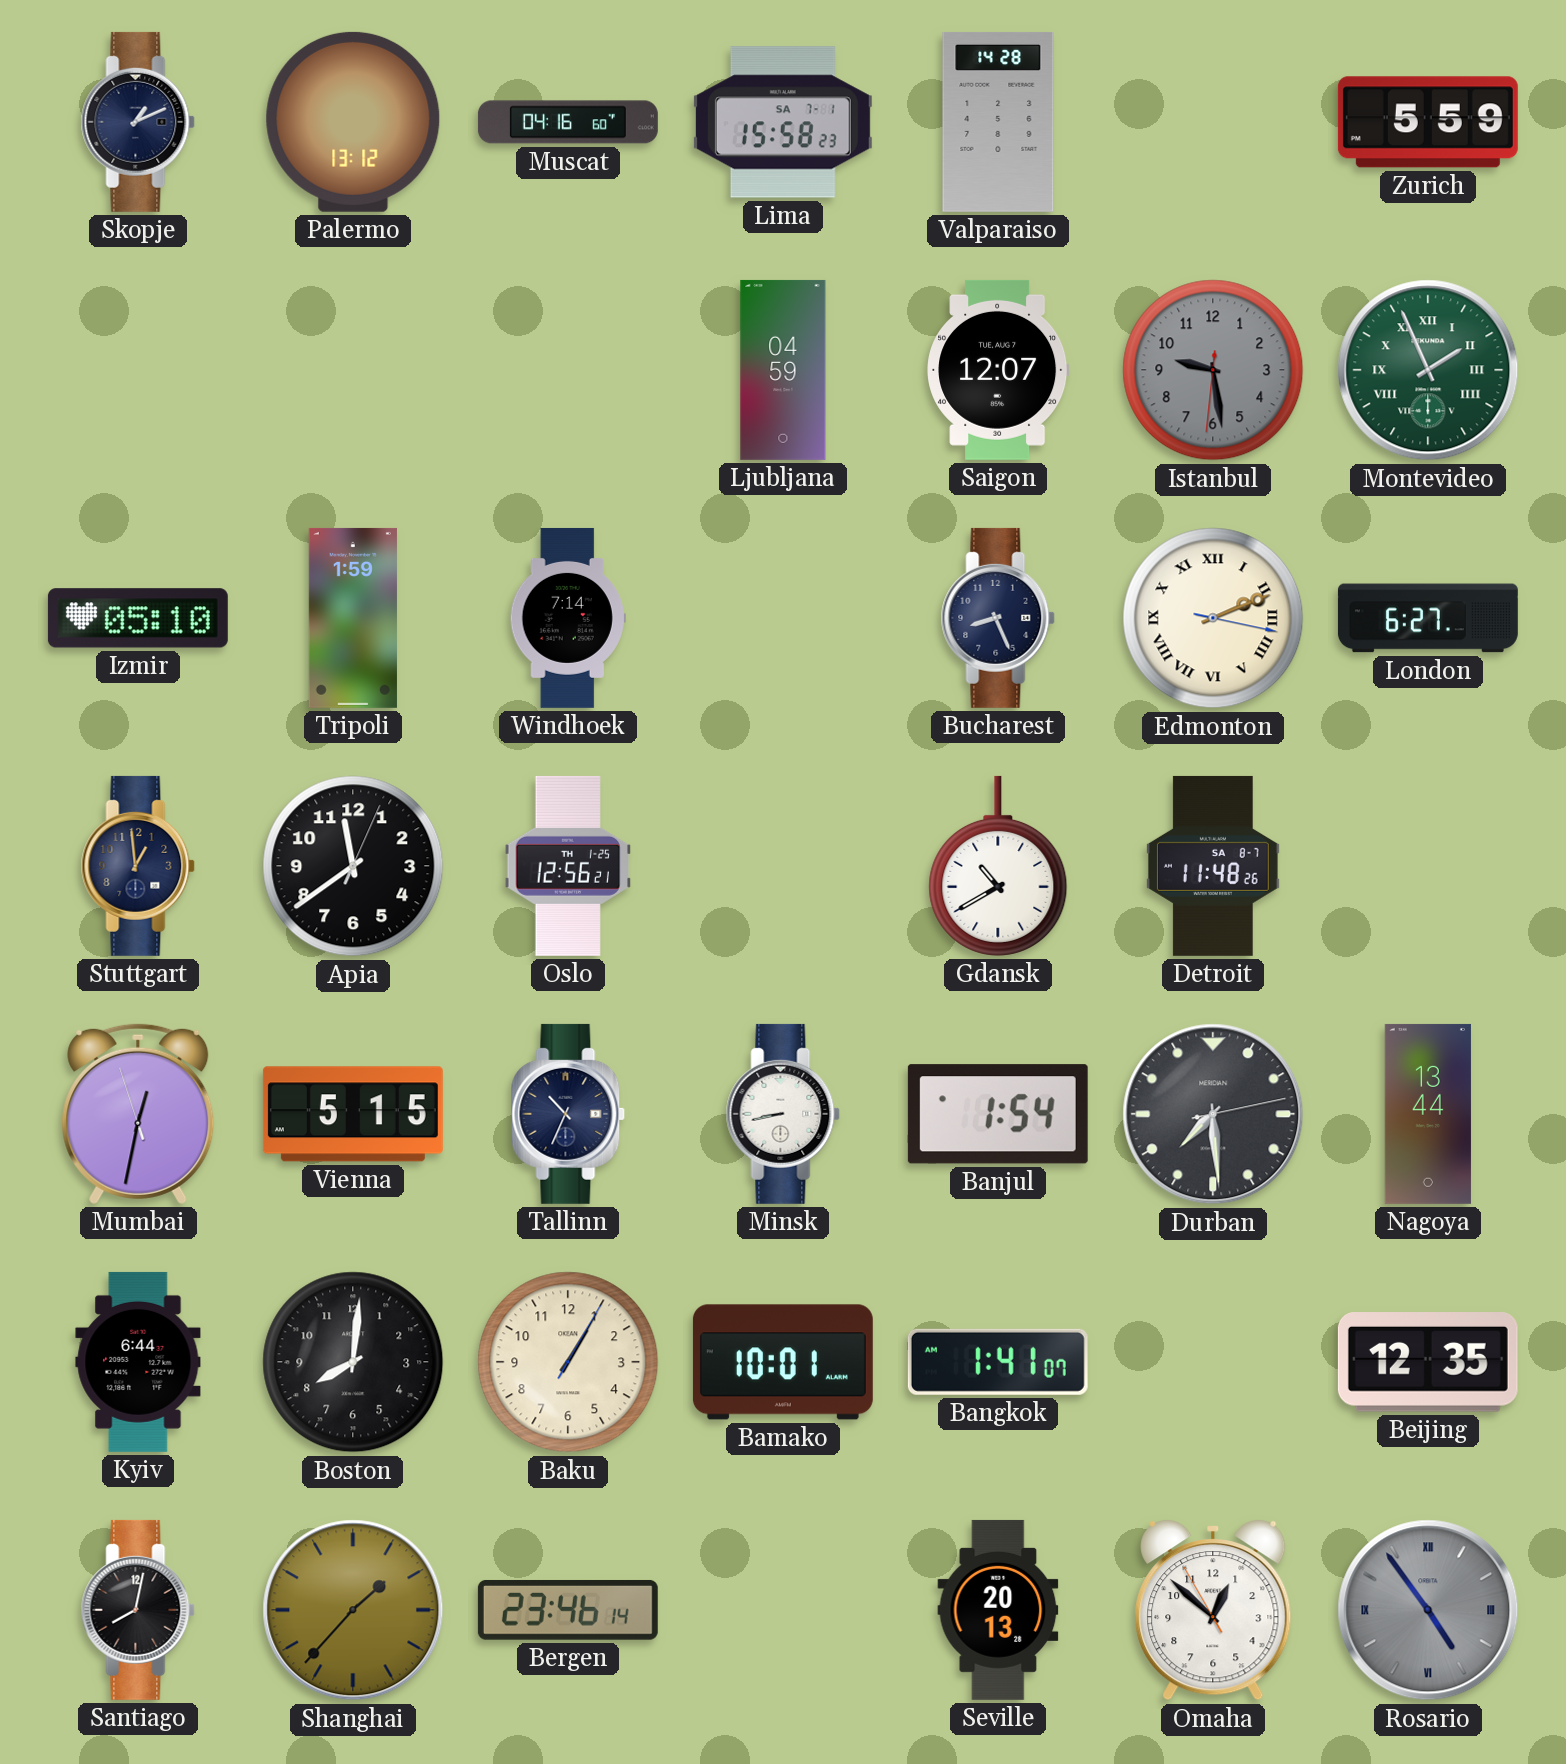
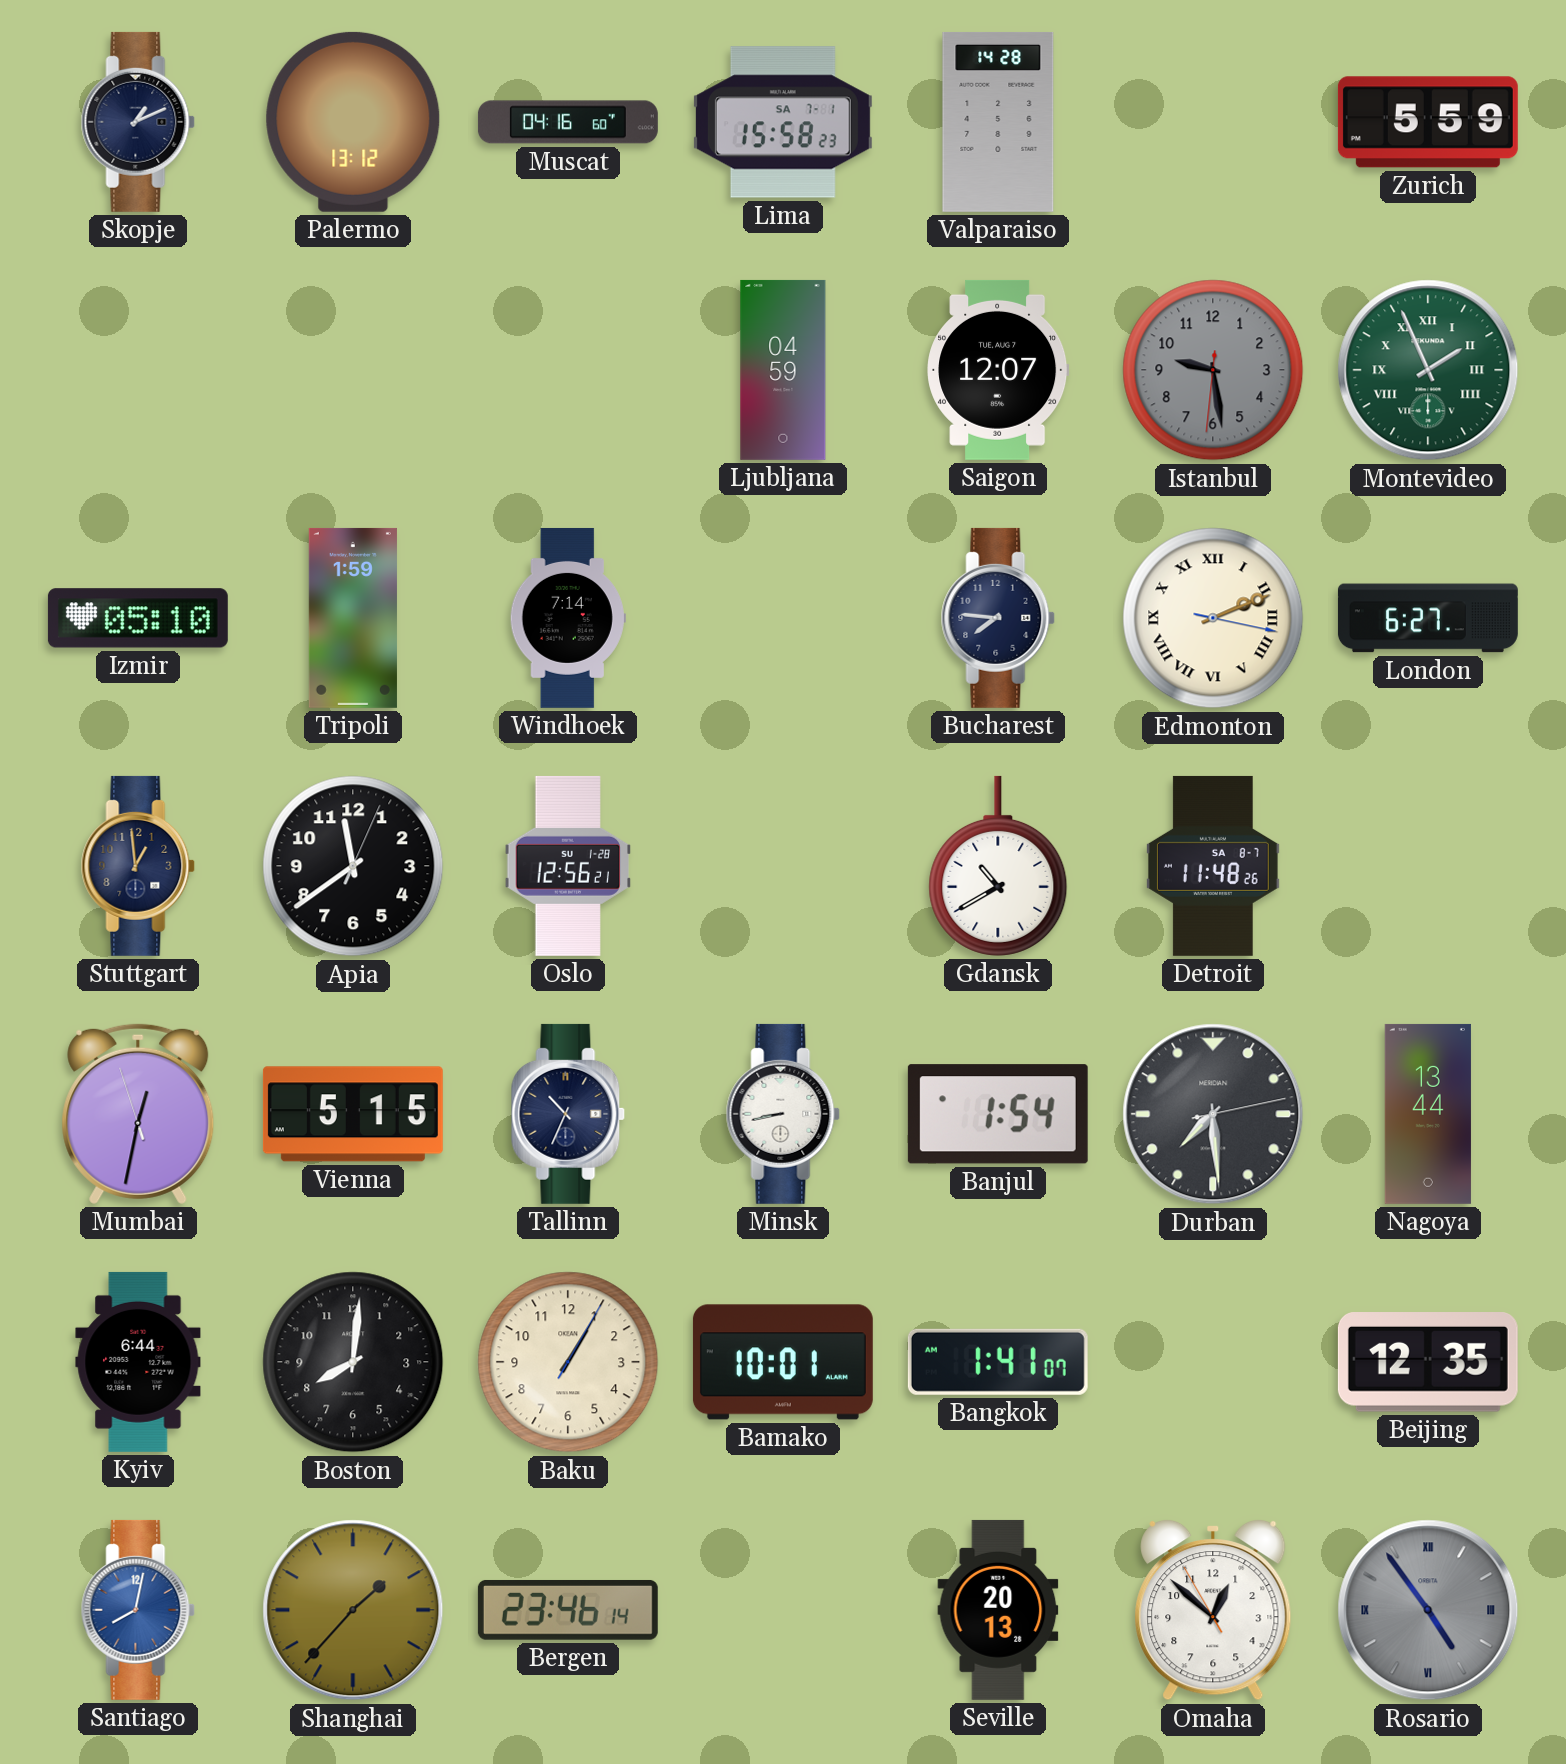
Bucharest: 8:26 -> 7:46 (998, 618)
Oslo date: TH 1-25 -> SU 1-28 (568, 866)
Santiago dial: black -> blue (138, 1610)
